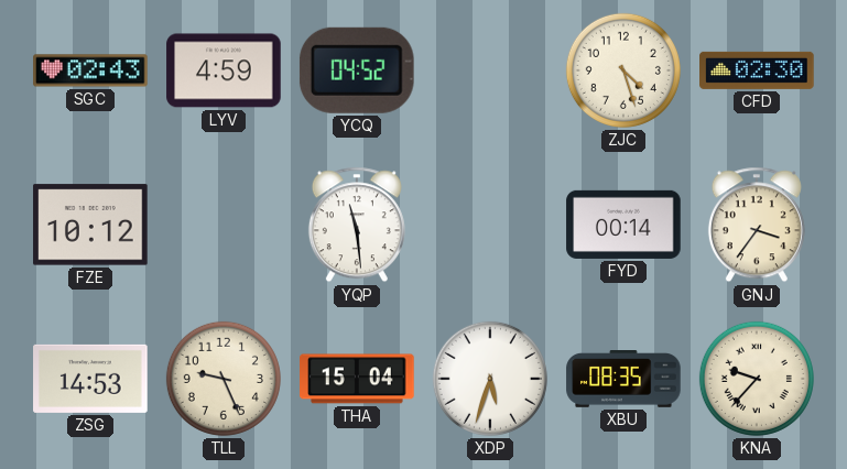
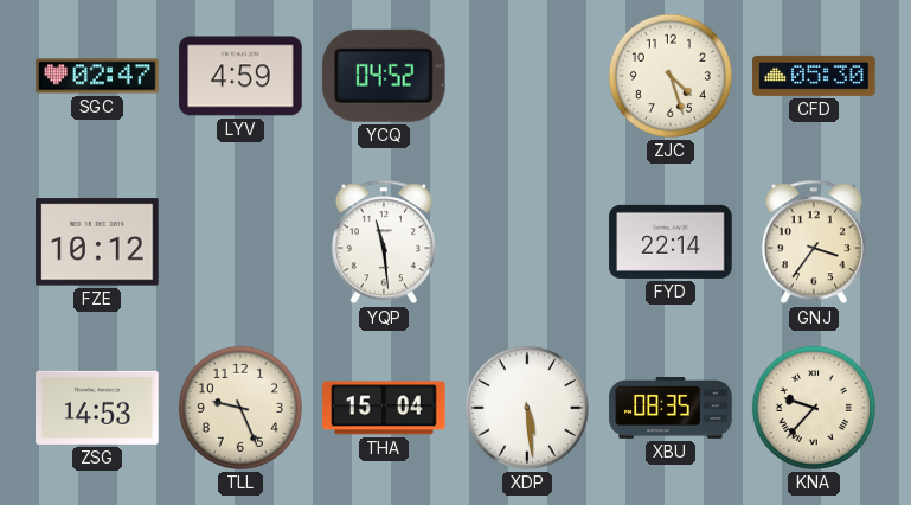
SGC: 02:43 -> 02:47 (97, 76)
CFD: 02:30 -> 05:30 (814, 76)
FYD: 00:14 -> 22:14 (671, 242)
XDP: 5:33 -> 5:29 (527, 408)
